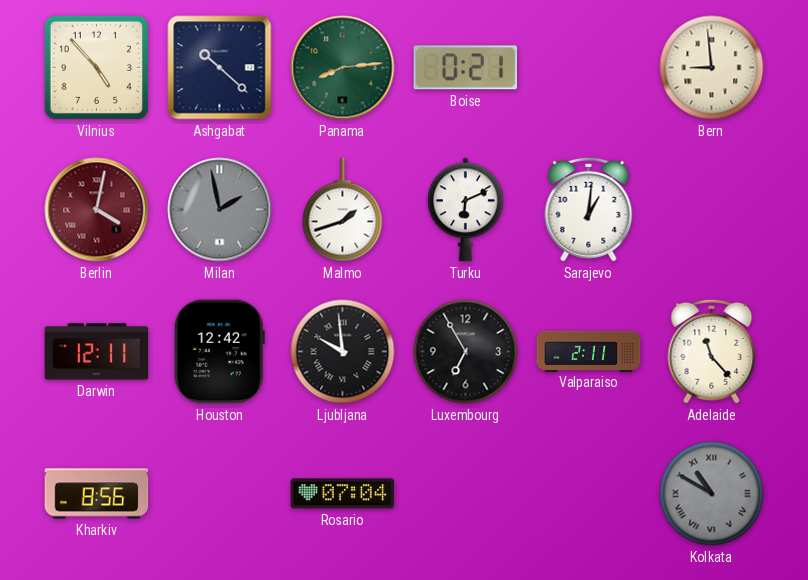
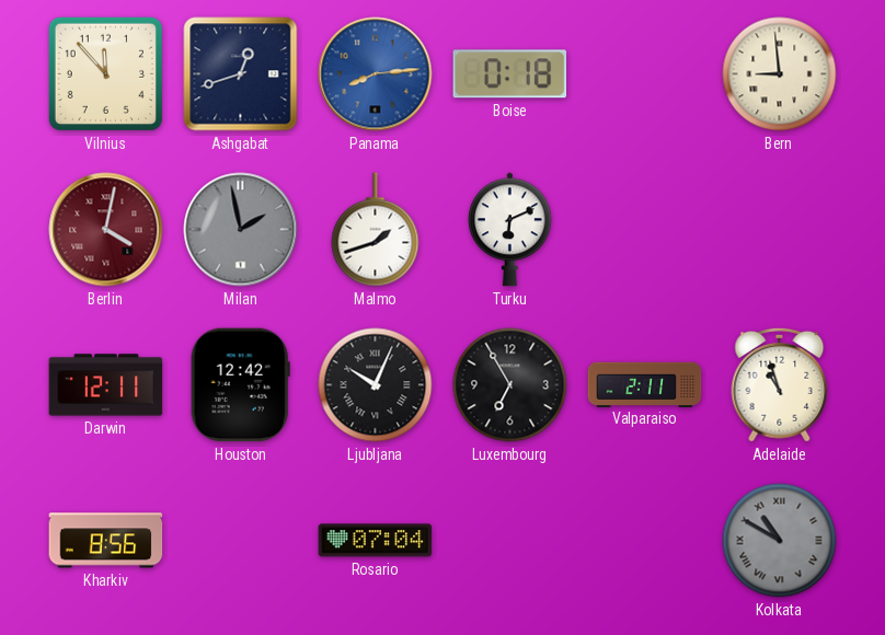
Vilnius: 4:53 -> 11:53 (105, 73)
Ashgabat: 10:22 -> 12:42 (241, 74)
Panama dial: green -> blue (376, 74)
Boise: 0:21 -> 0:18 (510, 74)
Sarajevo: 1:01 -> none (589, 209)
Ljubljana: 9:59 -> 10:04 (376, 385)
Adelaide: 11:23 -> 10:57 (780, 384)
